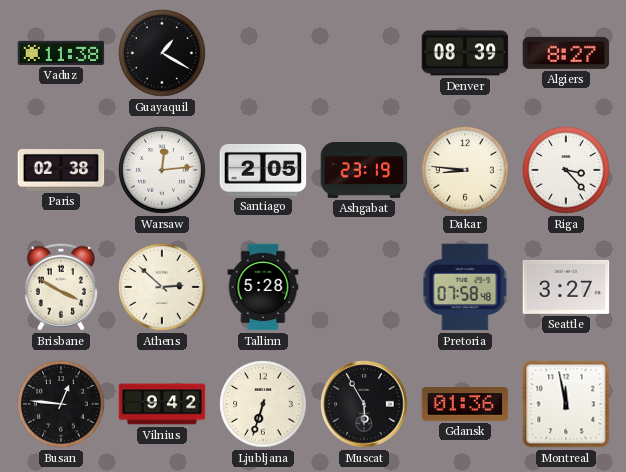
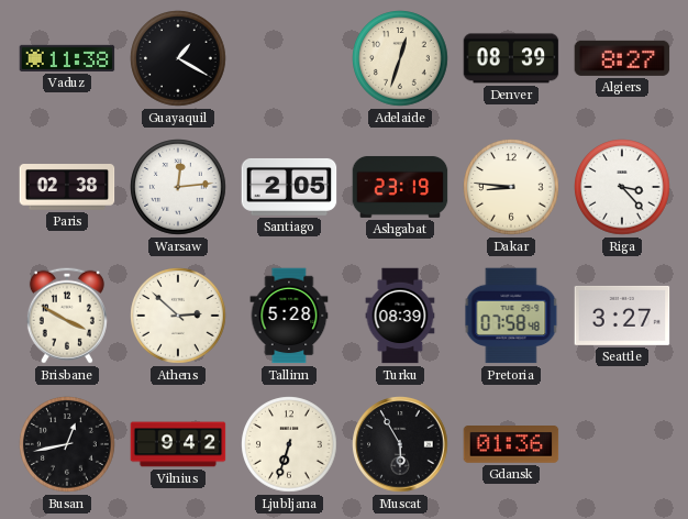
Adelaide: none -> 12:33 (400, 58)
Turku: none -> 08:39 (400, 316)
Busan: 12:46 -> 12:43 (67, 444)
Montreal: 11:58 -> none (566, 404)
